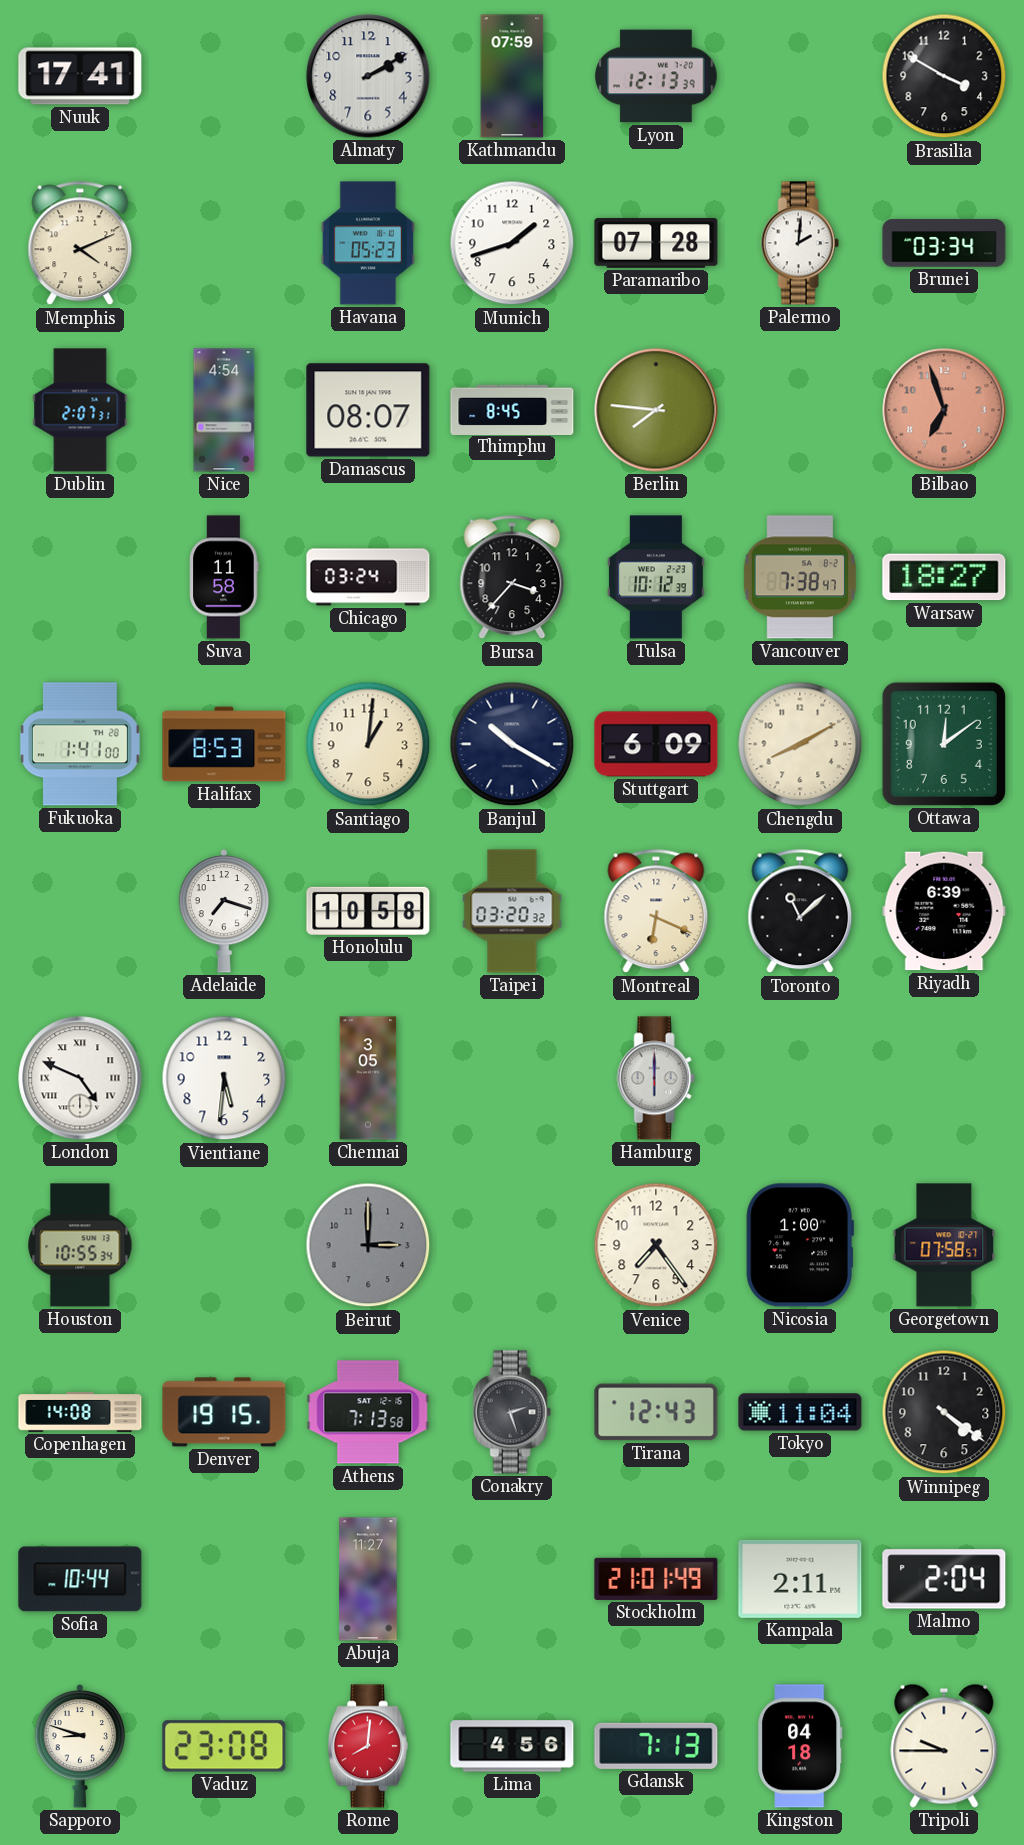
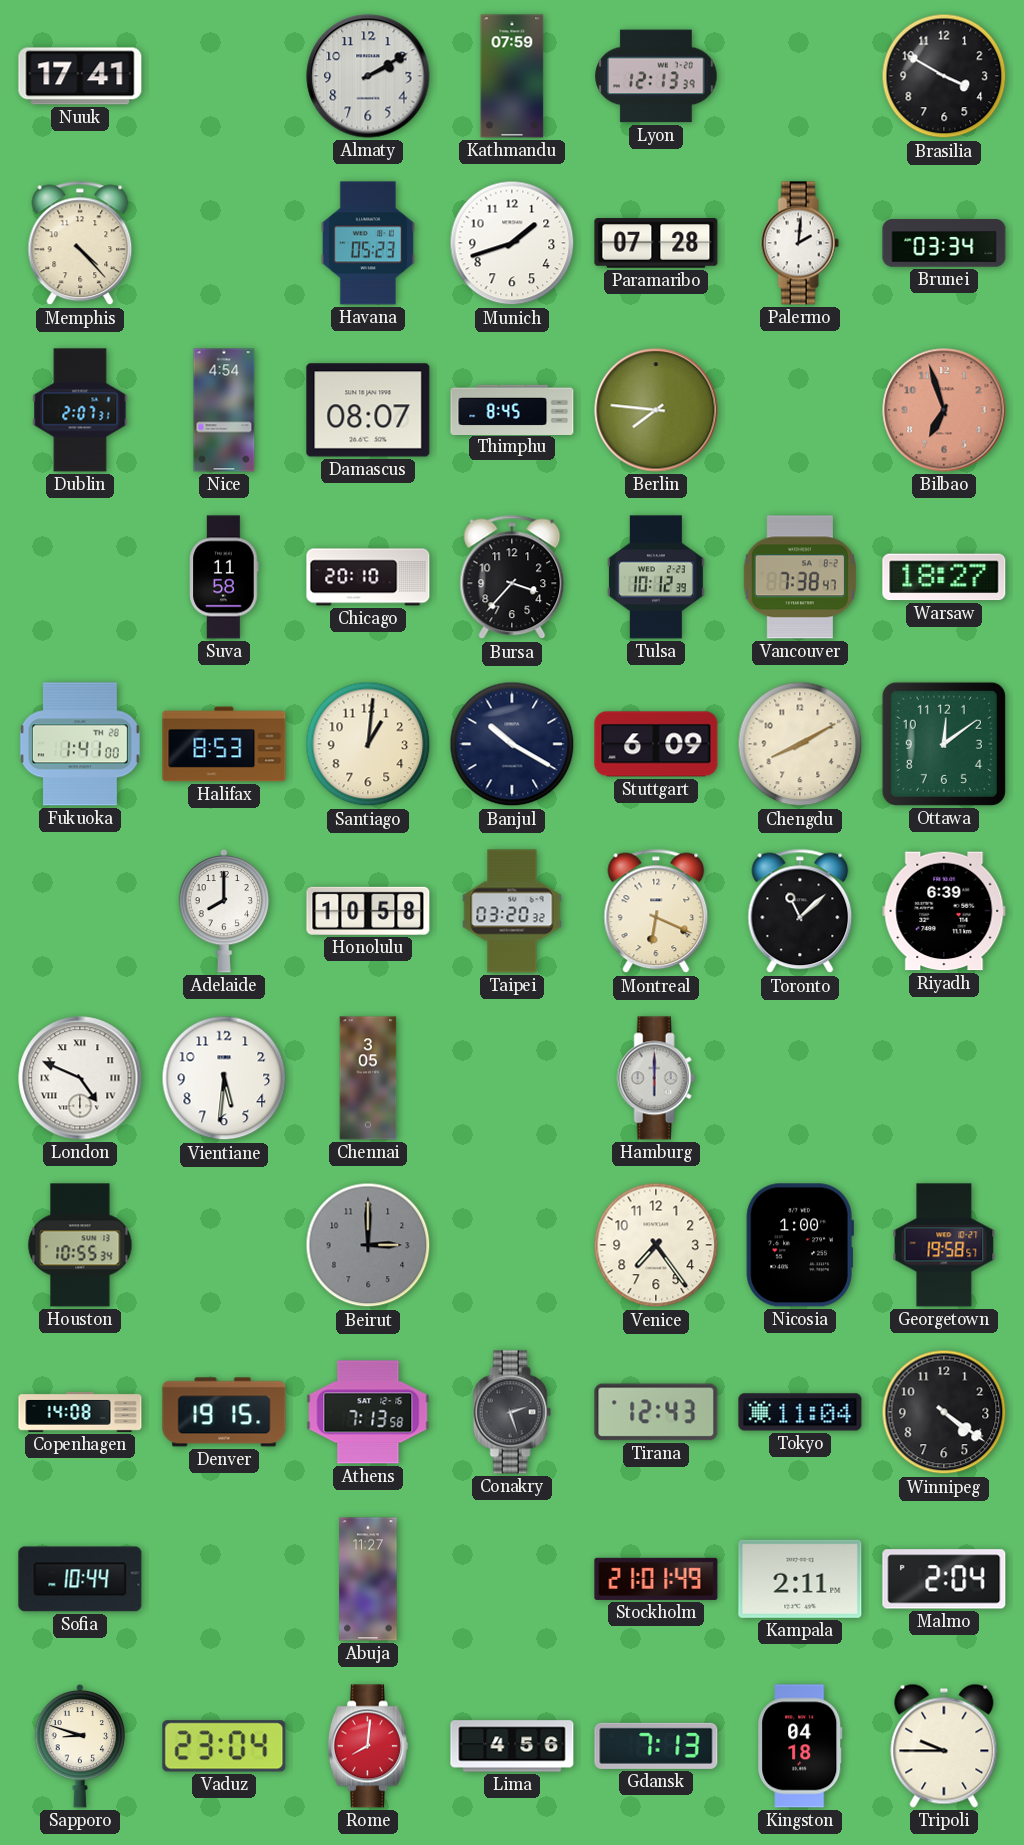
Memphis: 4:11 -> 4:23 (80, 243)
Chicago: 03:24 -> 20:10 (368, 577)
Adelaide: 7:18 -> 8:00 (224, 911)
Georgetown: 07:58 -> 19:58 (944, 1245)
Vaduz: 23:08 -> 23:04 (224, 1746)
